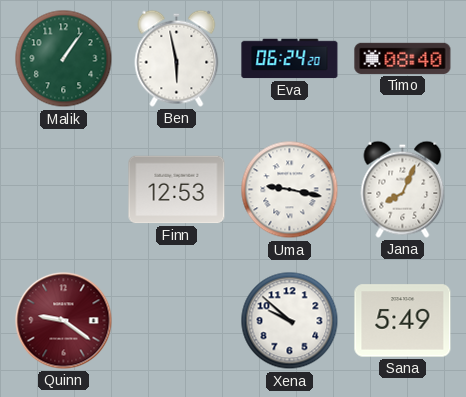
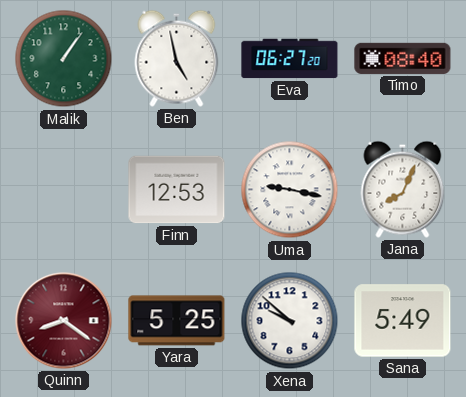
Ben: 5:58 -> 4:58 (177, 58)
Eva: 06:24 -> 06:27 (290, 59)
Quinn: 9:21 -> 8:21 (64, 321)
Yara: none -> 5:25 (177, 321)
